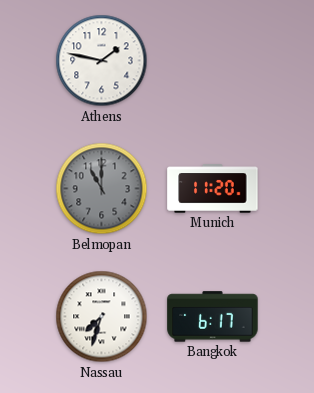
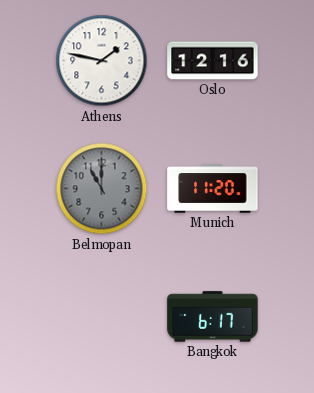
Oslo: none -> 12:16 (213, 61)
Nassau: 7:33 -> none (102, 317)
